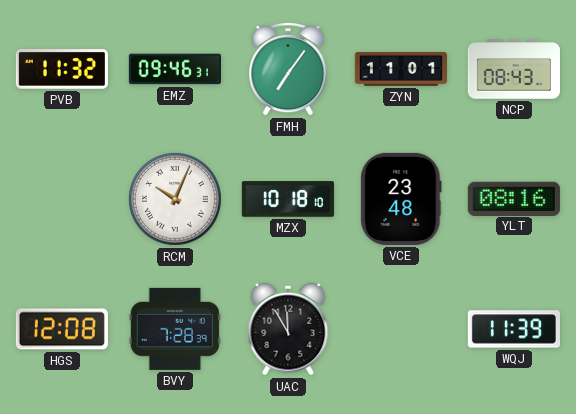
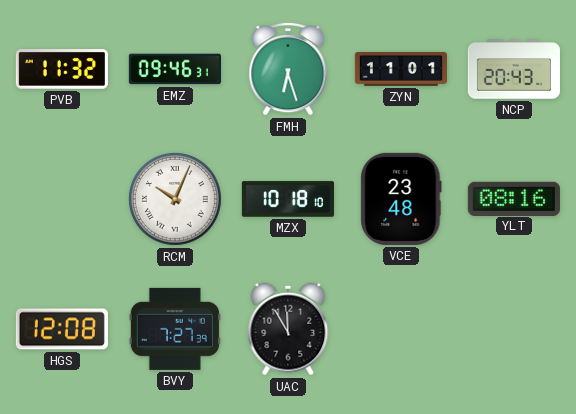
FMH: 7:06 -> 6:27 (288, 69)
NCP: 08:43 -> 20:43 (514, 69)
BVY: 7:28 -> 7:27 (175, 329)
WQJ: 11:39 -> none (514, 329)
